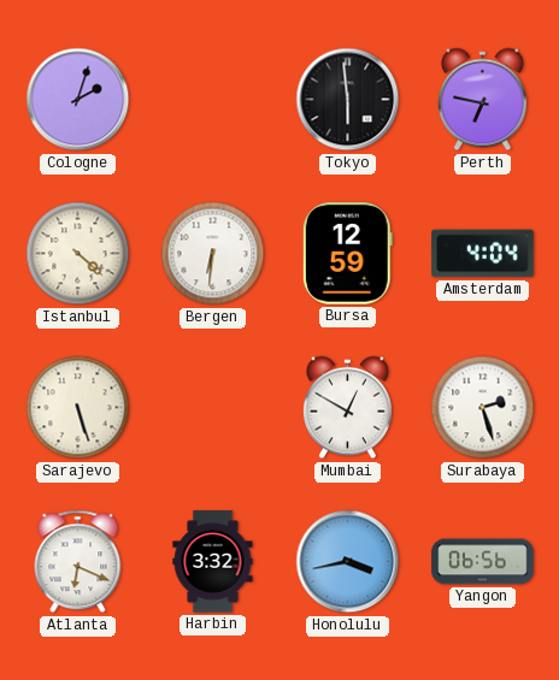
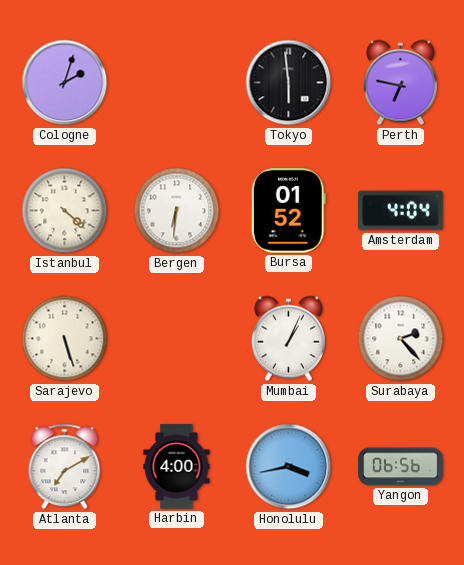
Bursa: 12:59 -> 01:52 (288, 211)
Mumbai: 12:50 -> 1:04 (288, 339)
Surabaya: 2:27 -> 2:23 (401, 339)
Atlanta: 6:19 -> 7:10 (65, 467)
Harbin: 3:32 -> 4:00 (177, 467)
